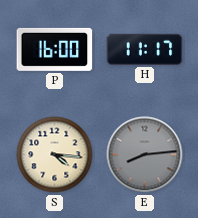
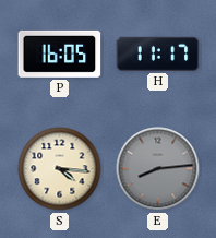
P: 16:00 -> 16:05 (60, 53)
